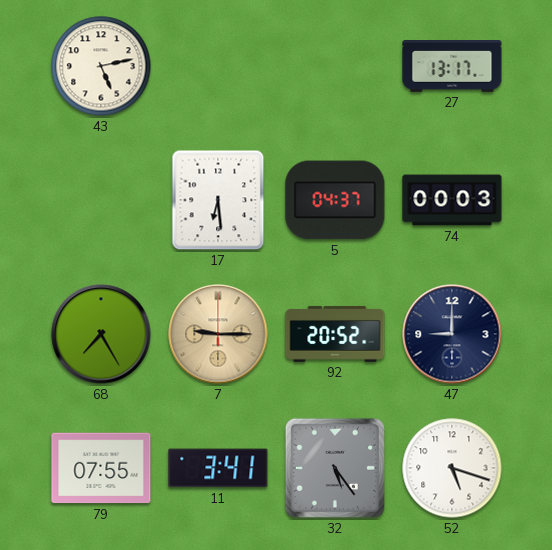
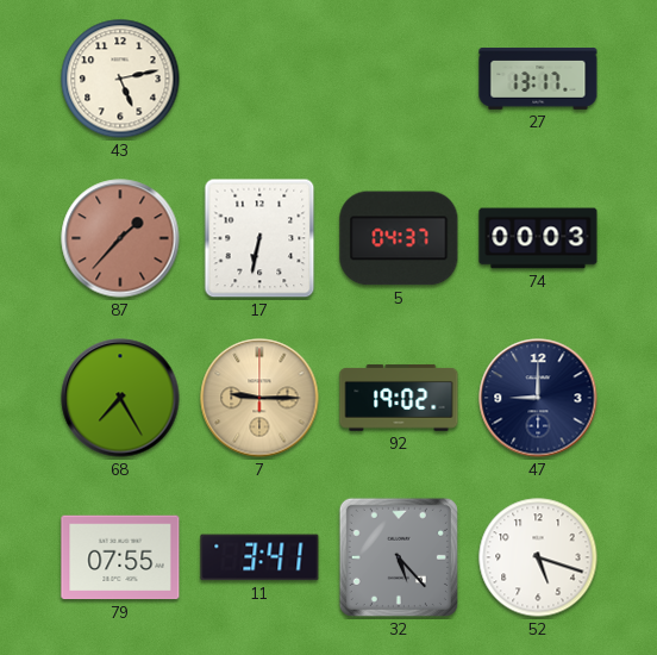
87: none -> 1:37 (120, 238)
17: 6:29 -> 6:32 (259, 238)
92: 20:52 -> 19:02 (399, 398)
32: 5:24 -> 5:23 (399, 557)
